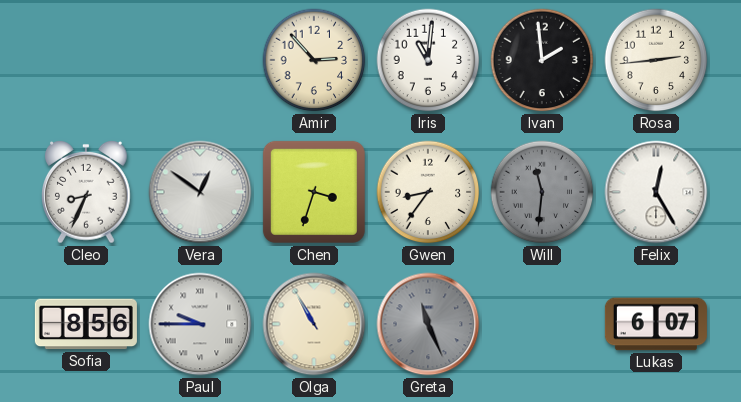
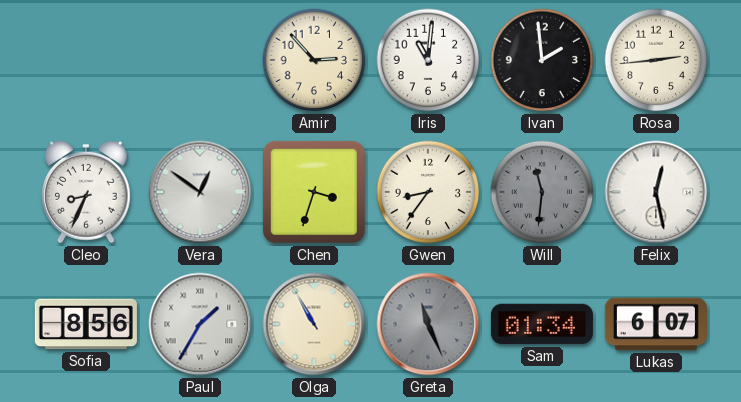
Felix: 12:25 -> 12:28 (656, 192)
Paul: 9:45 -> 1:35 (200, 324)
Sam: none -> 01:34 (542, 324)
